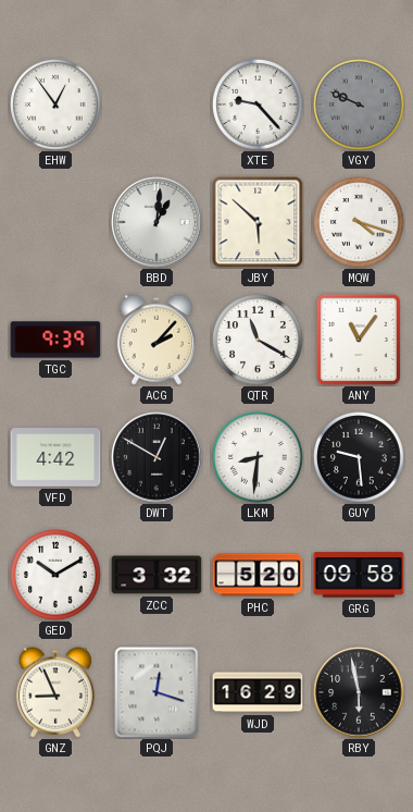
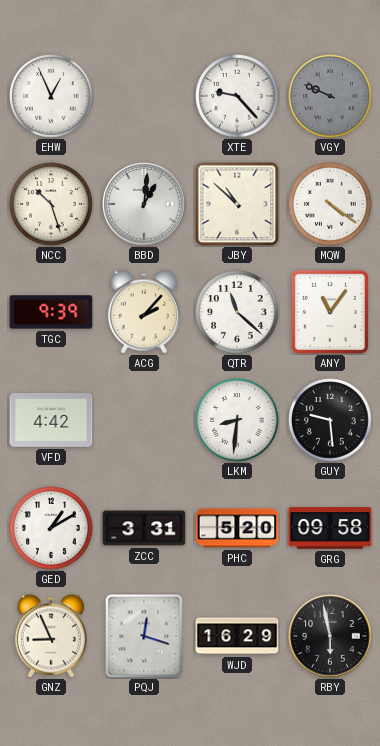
EHW: 12:54 -> 12:56 (51, 96)
NCC: none -> 10:27 (51, 204)
JBY: 5:52 -> 10:52 (237, 204)
MQW: 4:18 -> 4:21 (330, 204)
QTR: 11:20 -> 11:22 (237, 312)
DWT: 12:50 -> none (157, 457)
GED: 10:10 -> 1:10 (51, 528)
ZCC: 3:32 -> 3:31 (144, 528)
